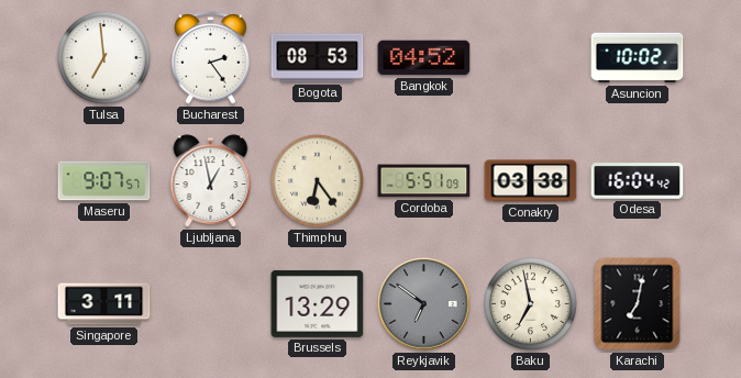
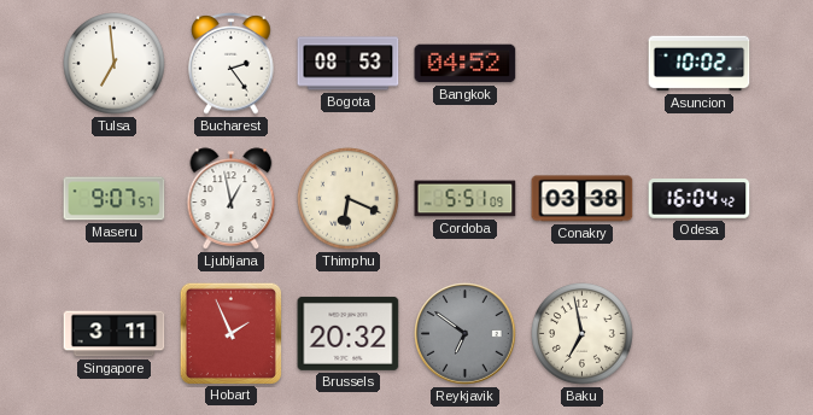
Thimphu: 6:24 -> 6:19 (349, 199)
Hobart: none -> 1:56 (230, 333)
Brussels: 13:29 -> 20:32 (349, 333)
Karachi: 7:02 -> none (638, 304)
